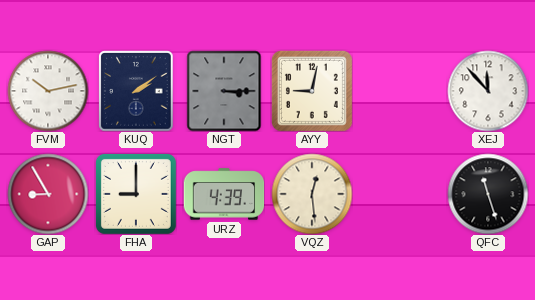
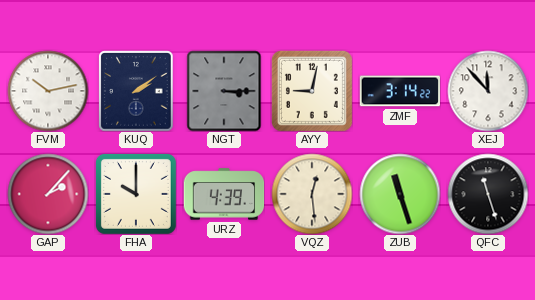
ZMF: none -> 3:14 (399, 91)
GAP: 8:55 -> 2:07 (48, 194)
FHA: 9:00 -> 10:00 (136, 194)
ZUB: none -> 11:27 (400, 194)
